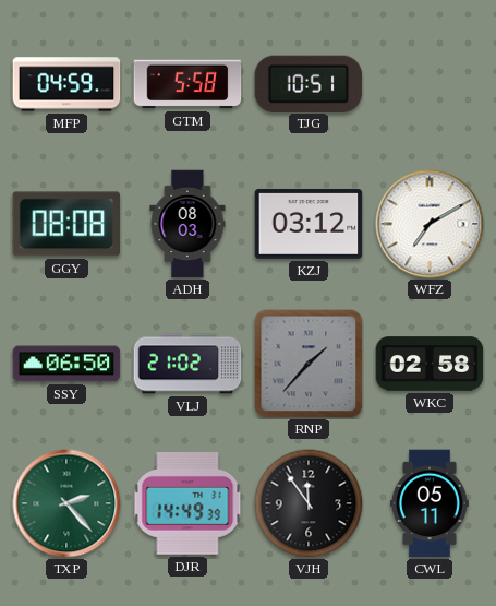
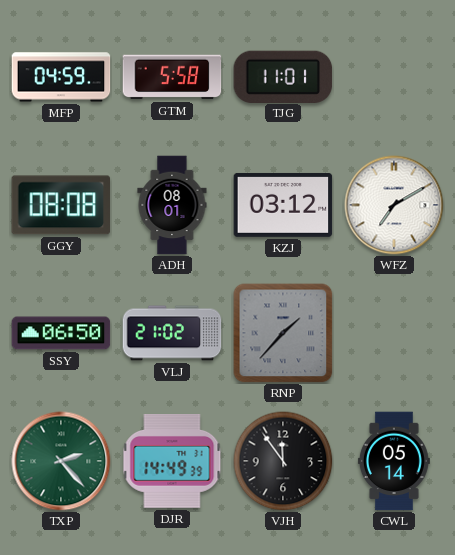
TJG: 10:51 -> 11:01 (283, 76)
ADH: 08:03 -> 08:01 (172, 205)
WKC: 02:58 -> none (430, 364)
CWL: 05:11 -> 05:14 (394, 461)
